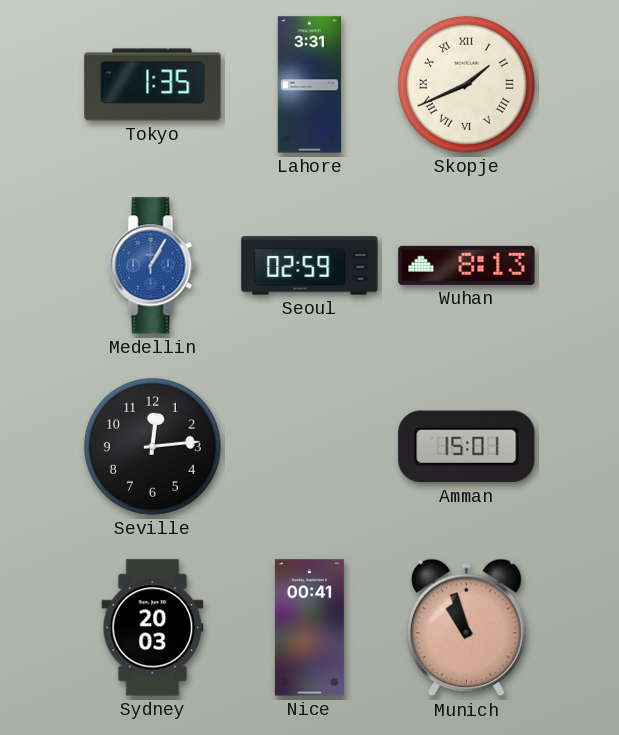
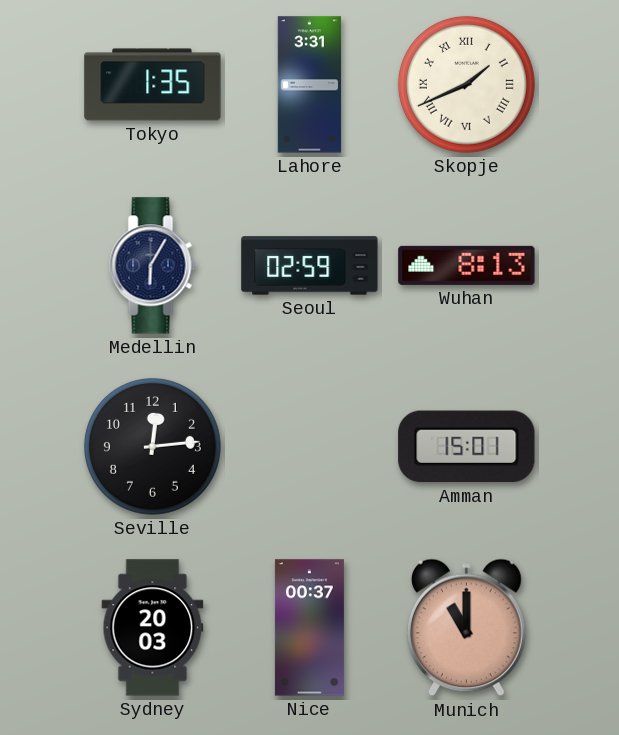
Medellin: 1:05 -> 6:05 (153, 266)
Medellin dial: blue -> navy (153, 266)
Nice: 00:41 -> 00:37 (309, 628)
Munich: 10:57 -> 11:00 (467, 628)
